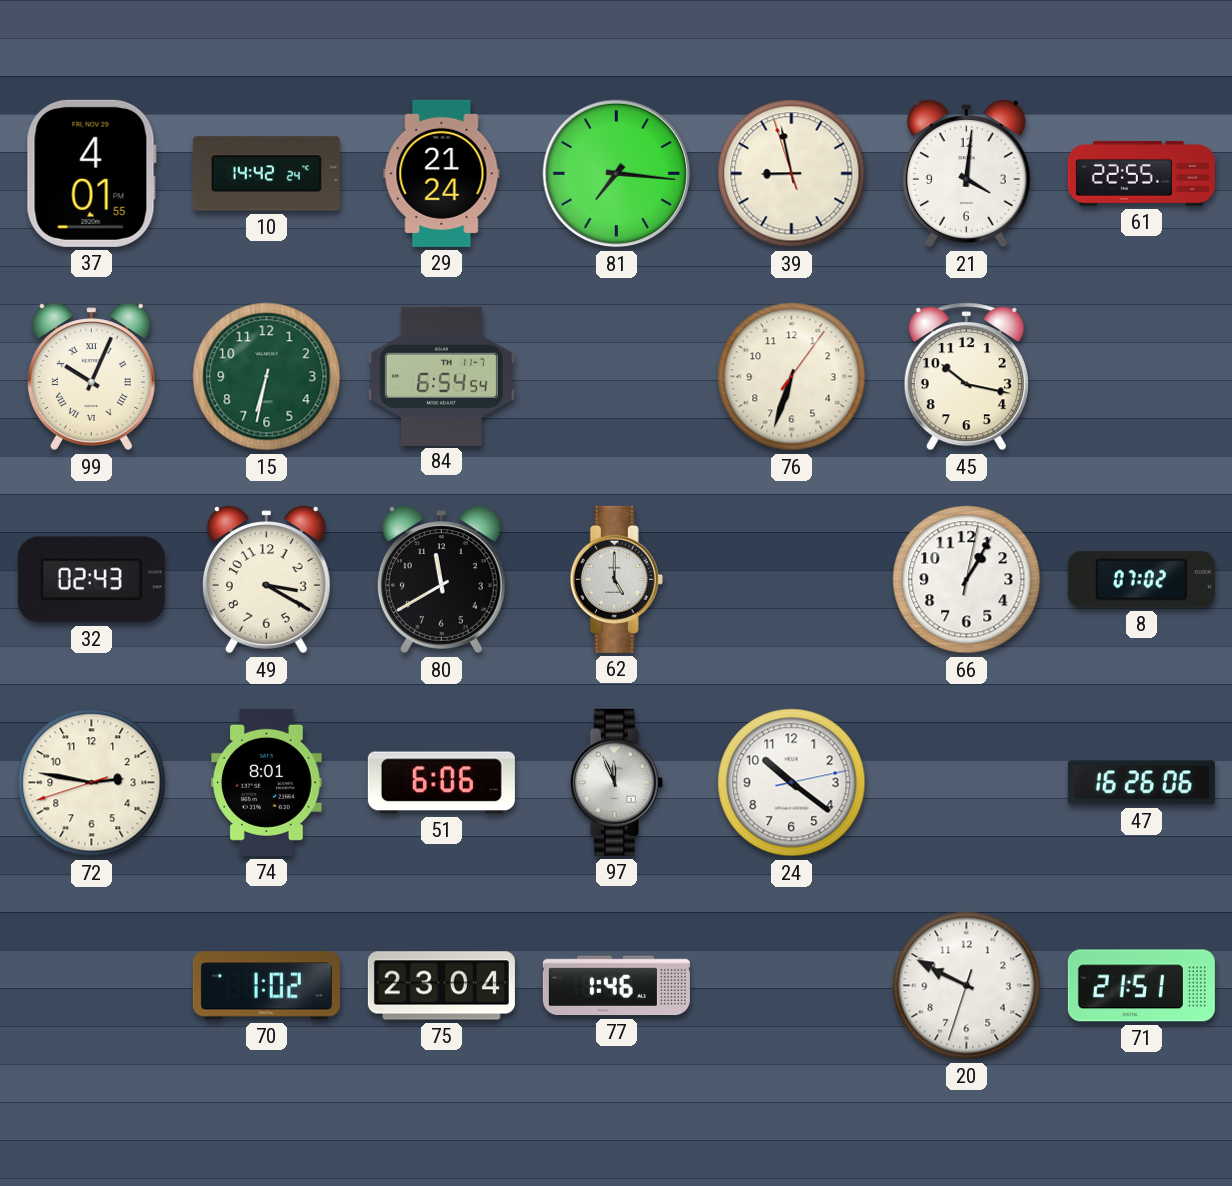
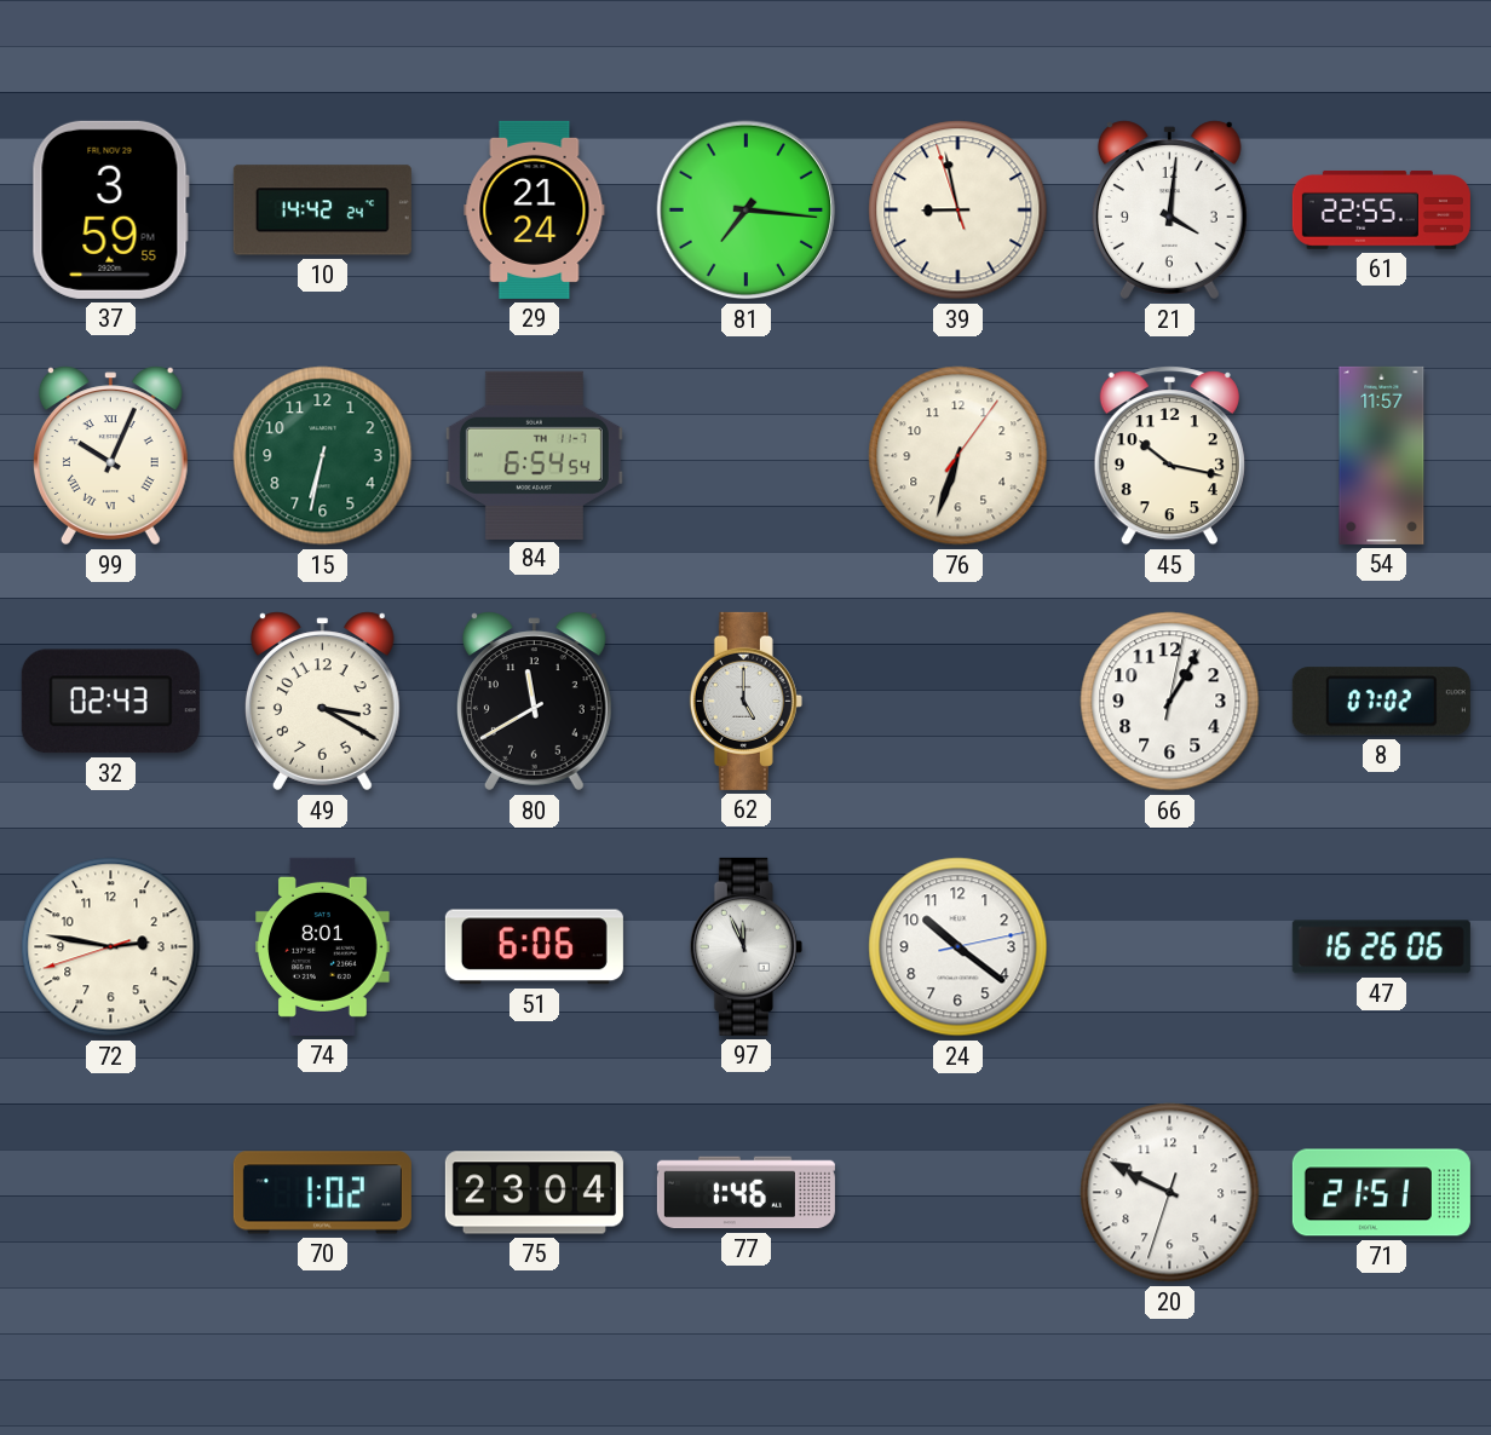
37: 4:01 -> 3:59 (110, 209)
54: none -> 11:57 (1382, 455)
